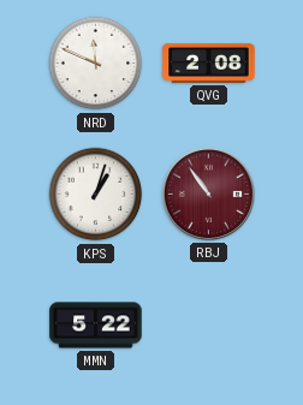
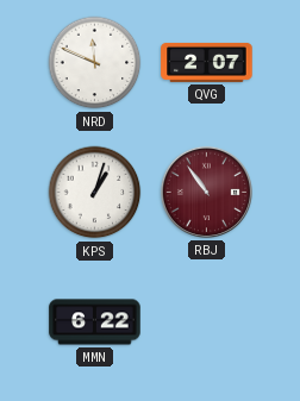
QVG: 2:08 -> 2:07 (207, 62)
MMN: 5:22 -> 6:22 (95, 322)
